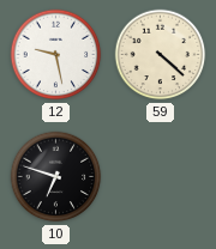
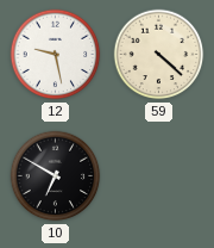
10: 6:48 -> 6:50 (56, 176)
